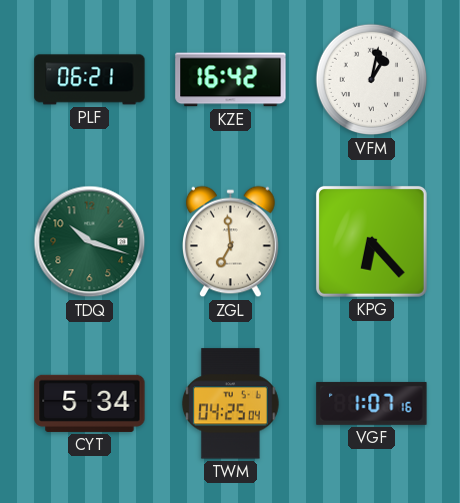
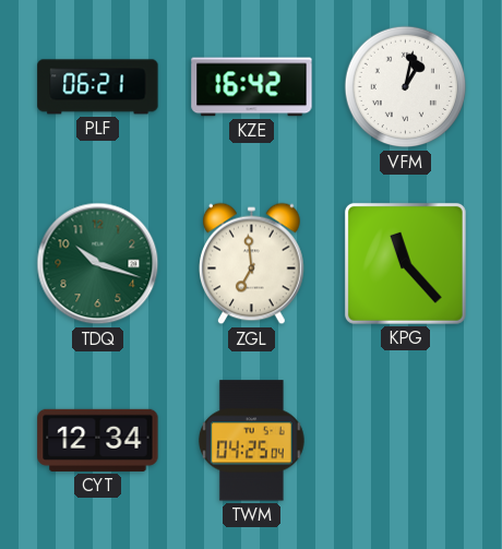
KPG: 6:23 -> 11:23 (405, 263)
CYT: 5:34 -> 12:34 (98, 440)
VGF: 1:07 -> none (372, 403)
